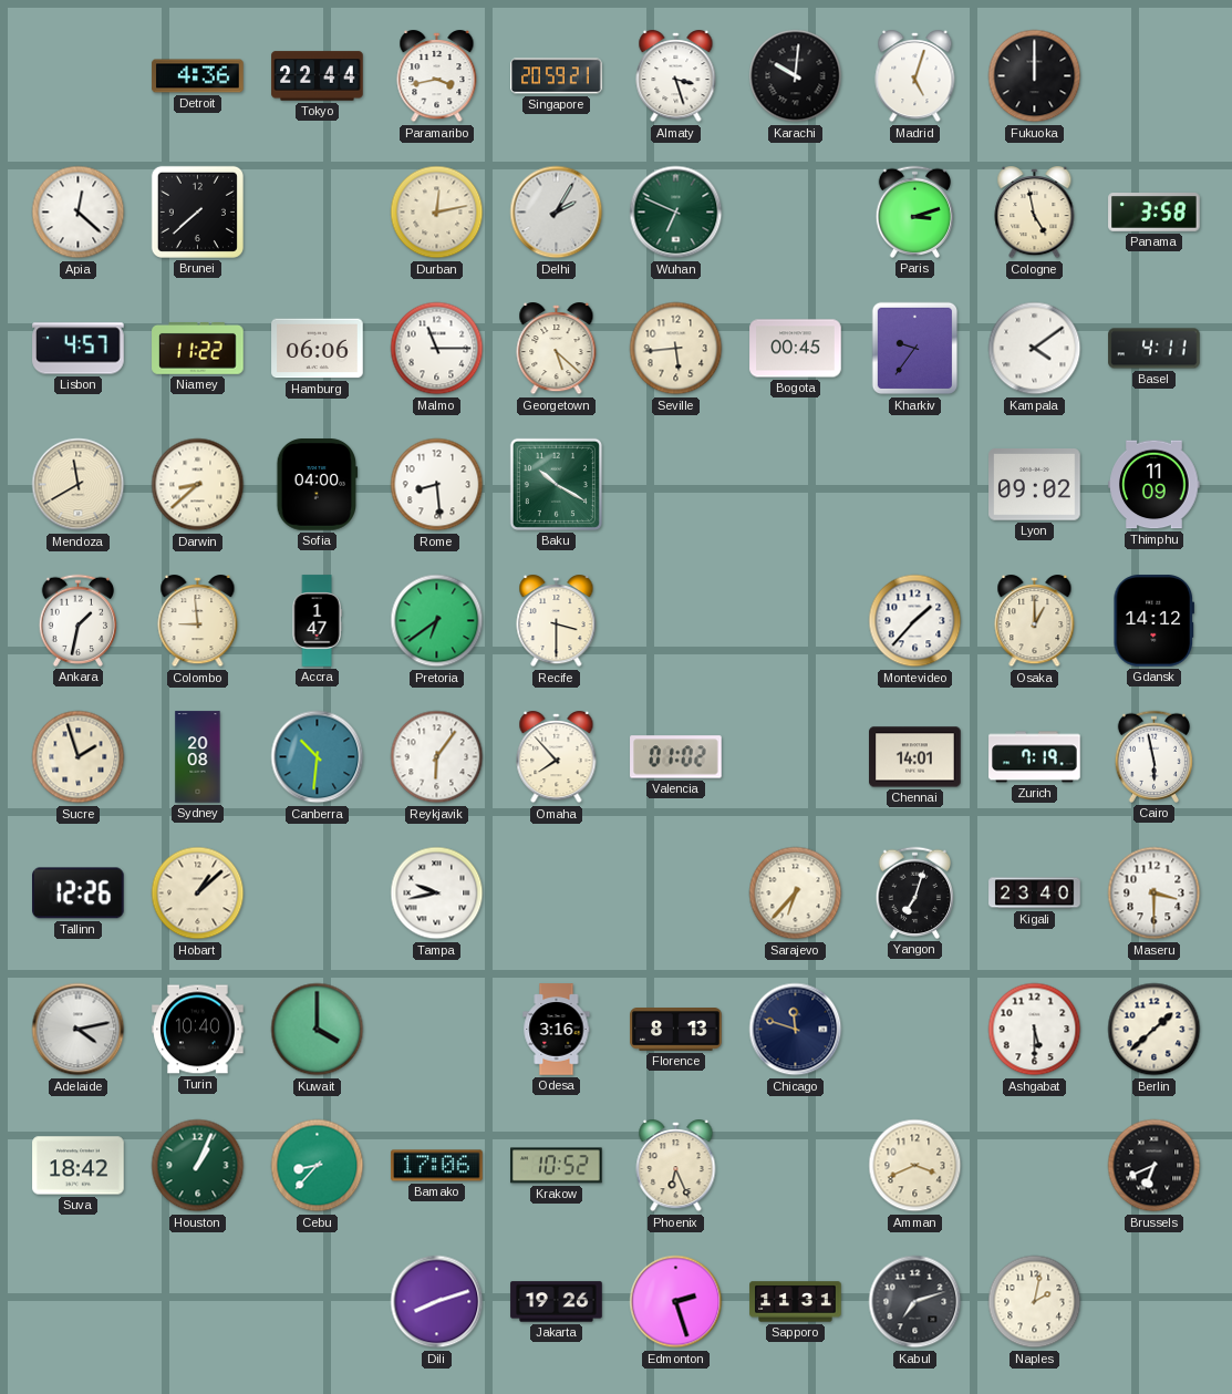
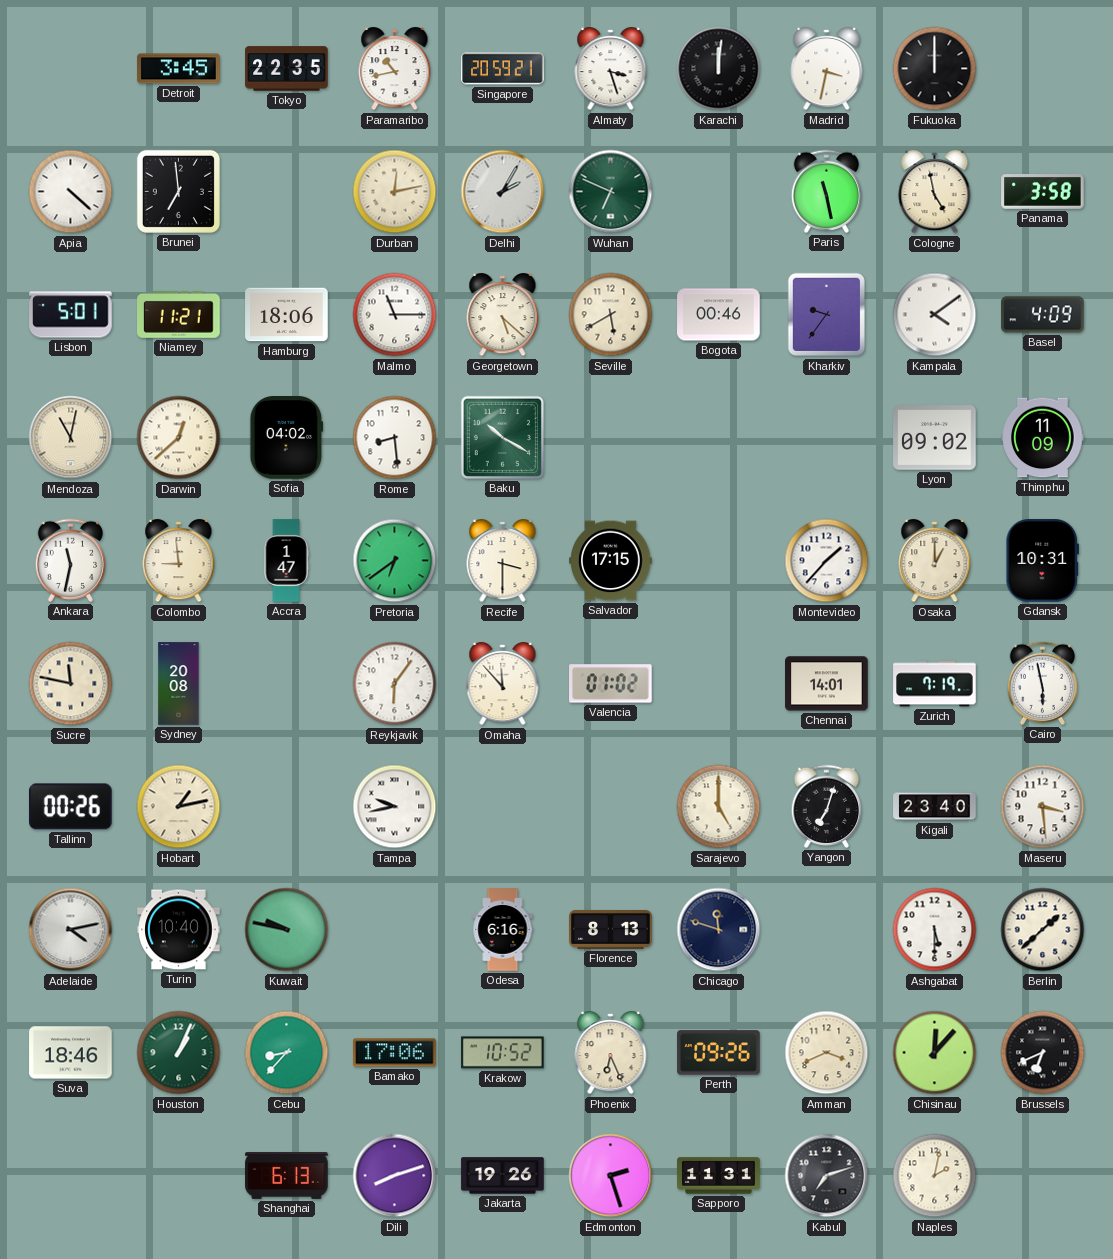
Detroit: 4:36 -> 3:45 (179, 69)
Tokyo: 22:44 -> 22:35 (287, 69)
Paramaribo: 3:43 -> 10:43 (395, 70)
Karachi: 10:01 -> 12:01 (719, 69)
Madrid: 5:03 -> 3:32 (827, 70)
Apia: 12:22 -> 4:22 (71, 192)
Brunei: 7:38 -> 6:59 (178, 191)
Paris: 3:12 -> 11:28 (826, 191)
Lisbon: 4:57 -> 5:01 (71, 315)
Niamey: 11:22 -> 11:21 (179, 314)
Hamburg: 06:06 -> 18:06 (287, 315)
Seville: 5:44 -> 5:40 (611, 315)
Bogota: 00:45 -> 00:46 (719, 315)
Basel: 4:11 -> 4:09 (1043, 315)
Mendoza: 11:40 -> 11:02 (71, 438)
Darwin: 8:38 -> 12:38 (179, 438)
Sofia: 04:00 -> 04:02 (287, 438)
Ankara: 1:32 -> 11:32 (70, 560)
Salvador: none -> 17:15 (611, 561)
Gdansk: 14:12 -> 10:31 (1042, 561)
Sucre: 1:57 -> 11:47 (71, 684)
Canberra: 10:31 -> none (318, 757)
Omaha: 7:53 -> 11:53 (503, 685)
Tallinn: 12:26 -> 00:26 (71, 807)
Hobart: 1:08 -> 1:13 (179, 807)
Sarajevo: 6:37 -> 5:00 (719, 807)
Maseru: 3:30 -> 3:29 (1043, 807)
Kuwait: 4:00 -> 9:47 (287, 930)
Odesa: 3:16 -> 6:16 (503, 930)
Suva: 18:42 -> 18:46 (71, 1053)
Perth: none -> 09:26 (719, 1053)
Chisinau: none -> 12:07 (935, 1053)
Shanghai: none -> 6:13 (287, 1176)
